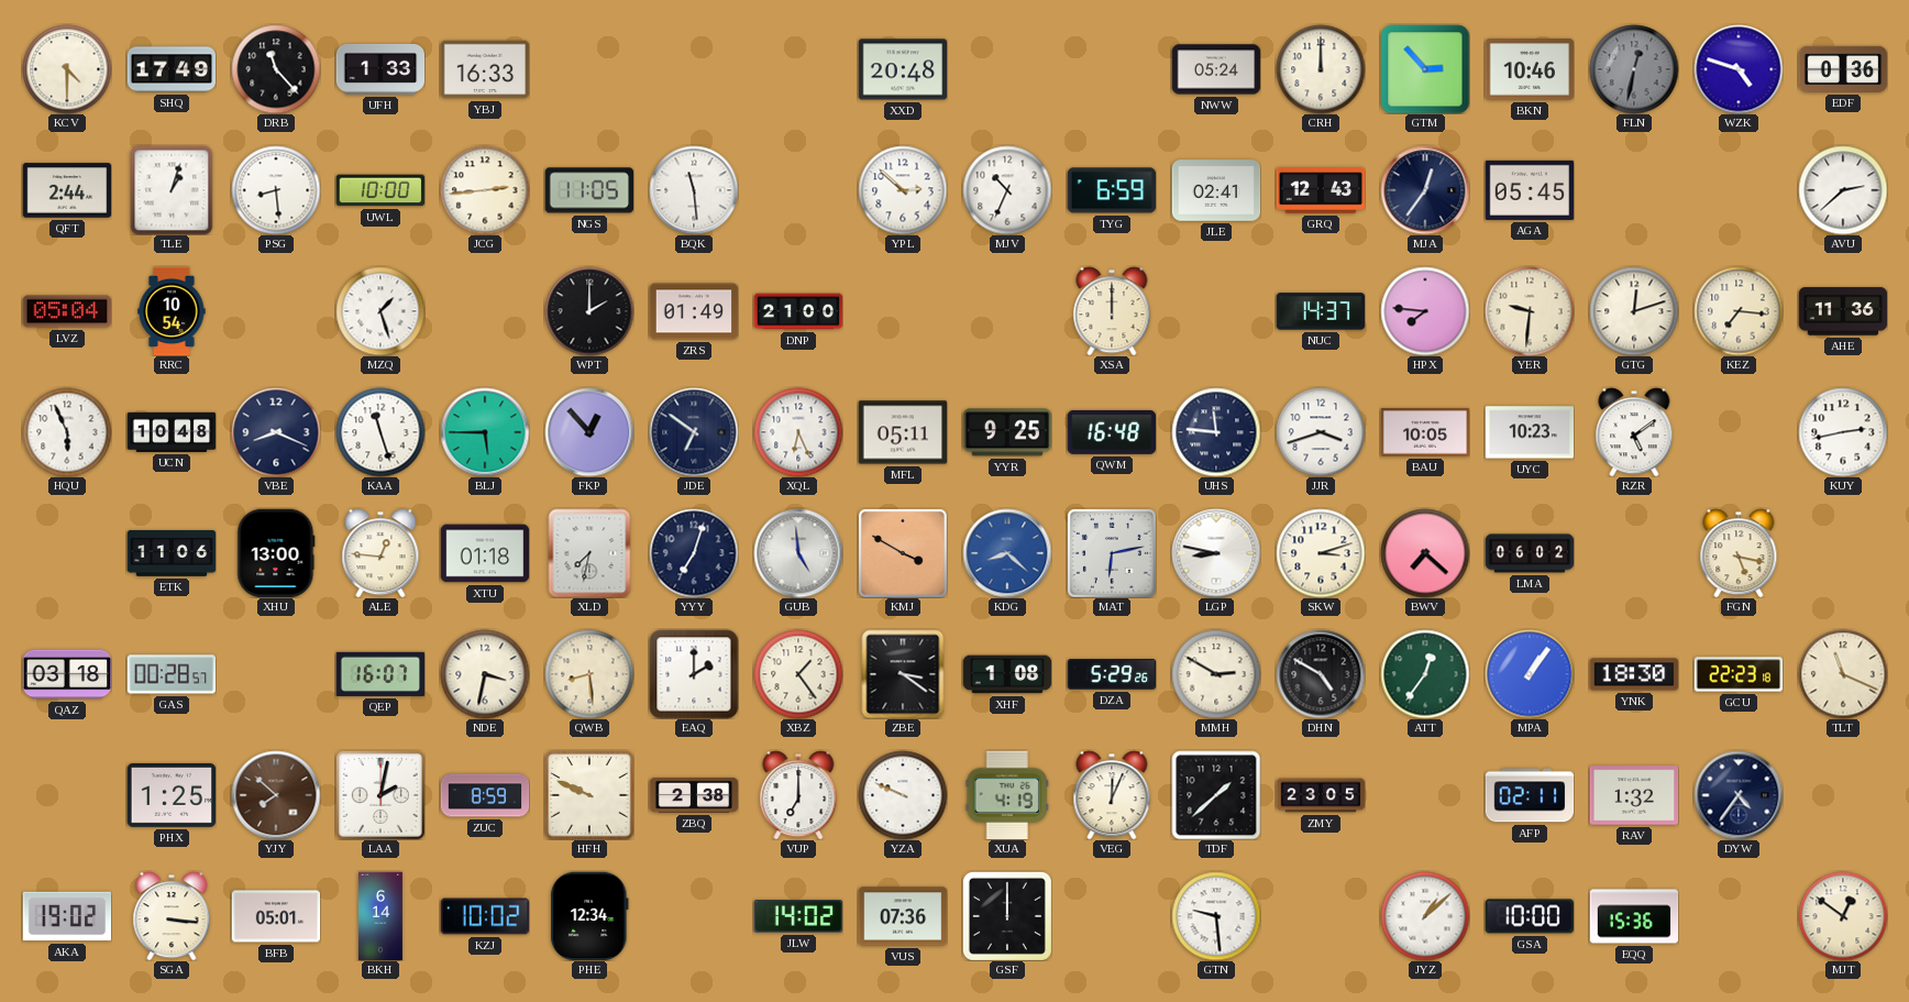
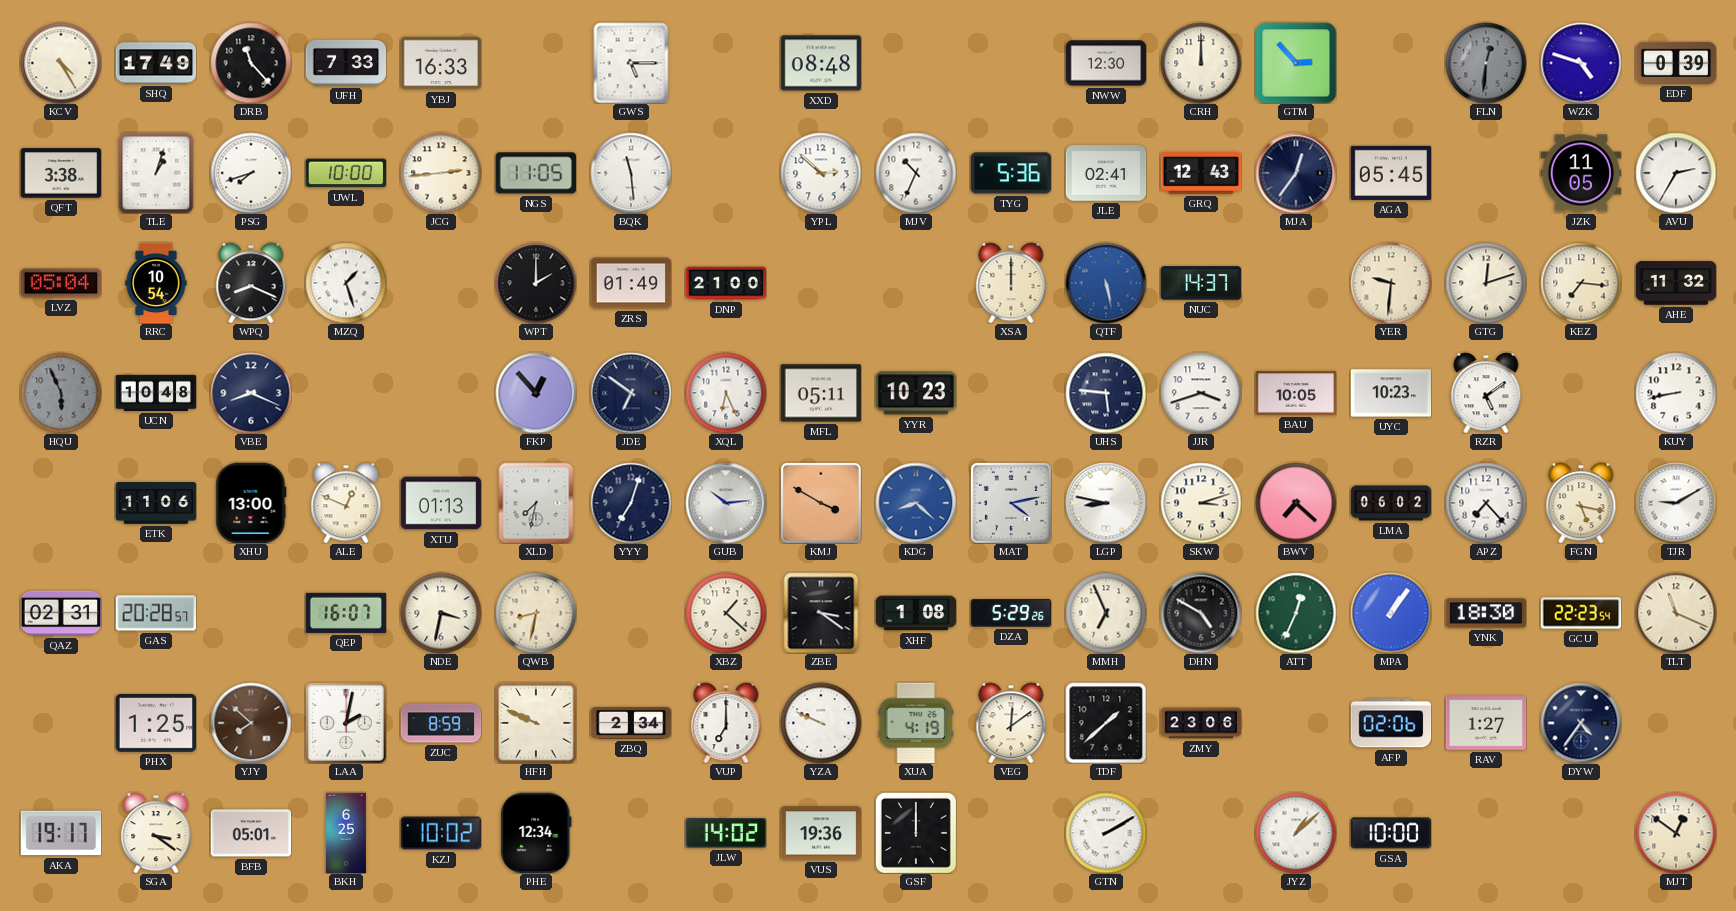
KCV: 4:30 -> 4:25 (61, 63)
UFH: 1:33 -> 7:33 (346, 63)
GWS: none -> 5:15 (631, 63)
XXD: 20:48 -> 08:48 (821, 63)
NWW: 05:24 -> 12:30 (1106, 63)
BKN: 10:46 -> none (1530, 69)
FLN: 12:32 -> 12:31 (1486, 63)
EDF: 0:36 -> 0:39 (1676, 63)
QFT: 2:44 -> 3:38 (61, 173)
PSG: 8:29 -> 7:42 (251, 173)
TYG: 6:59 -> 5:36 (1011, 173)
JZK: none -> 11:05 (1581, 173)
AVU: 2:38 -> 2:35 (1676, 173)
WPQ: none -> 8:19 (251, 283)
QTF: none -> 5:28 (1106, 283)
HPX: 7:46 -> none (1425, 311)
AHE: 11:36 -> 11:32 (1676, 283)
HQU dial: white -> grey (61, 393)
KAA: 11:27 -> none (380, 432)
BLJ: 5:45 -> none (485, 432)
YYR: 9:25 -> 10:23 (916, 393)
QWM: 16:48 -> none (1112, 432)
UHS: 11:46 -> 5:46 (1106, 393)
KUY: 2:43 -> 8:43 (1676, 393)
ALE: 12:46 -> 12:49 (346, 503)
XTU: 01:18 -> 01:13 (441, 503)
GUB: 4:59 -> 10:14 (726, 503)
MAT: 6:13 -> 4:13 (1011, 503)
APZ: none -> 7:23 (1486, 503)
TJR: none -> 9:10 (1676, 503)
QAZ: 03:18 -> 02:31 (61, 613)
GAS: 00:28 -> 20:28 (156, 613)
QWB: 8:29 -> 8:32 (536, 613)
EAQ: 2:00 -> none (694, 674)
XBZ: 1:24 -> 1:22 (726, 613)
MMH: 2:50 -> 6:56 (1106, 613)
ATT: 12:36 -> 12:34 (1296, 613)
GCU: 22:23:18 -> 22:23:54 (1581, 613)
ZBQ: 2:38 -> 2:34 (631, 723)
VEG: 12:04 -> 12:09 (1011, 723)
ZMY: 23:05 -> 23:06 (1201, 723)
AFP: 02:11 -> 02:06 (1391, 723)
RAV: 1:32 -> 1:27 (1486, 723)
AKA: 19:02 -> 19:17 (61, 833)
SGA: 3:16 -> 3:21 (156, 833)
BKH: 6:14 -> 6:25 (346, 833)
VUS: 07:36 -> 19:36 (821, 833)
GTN: 9:29 -> 2:10 (1106, 833)
EQQ: 15:36 -> none (1634, 916)
